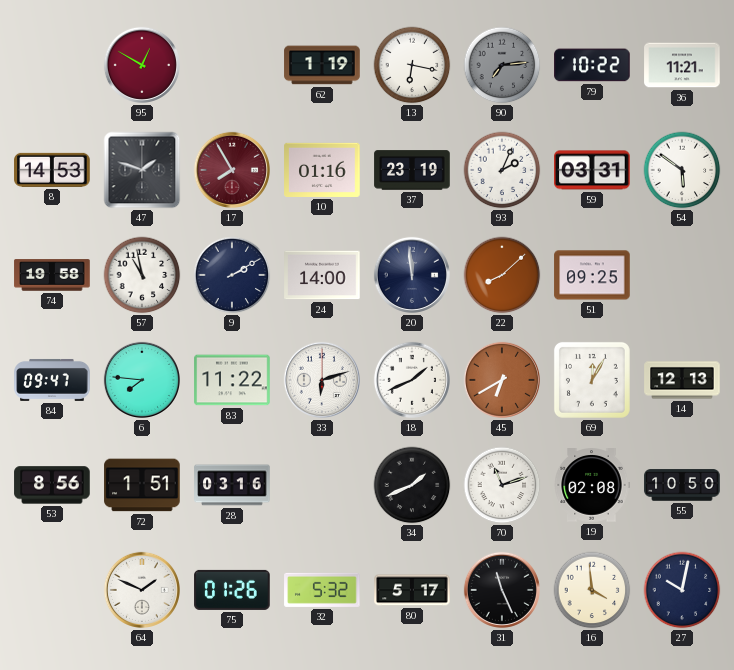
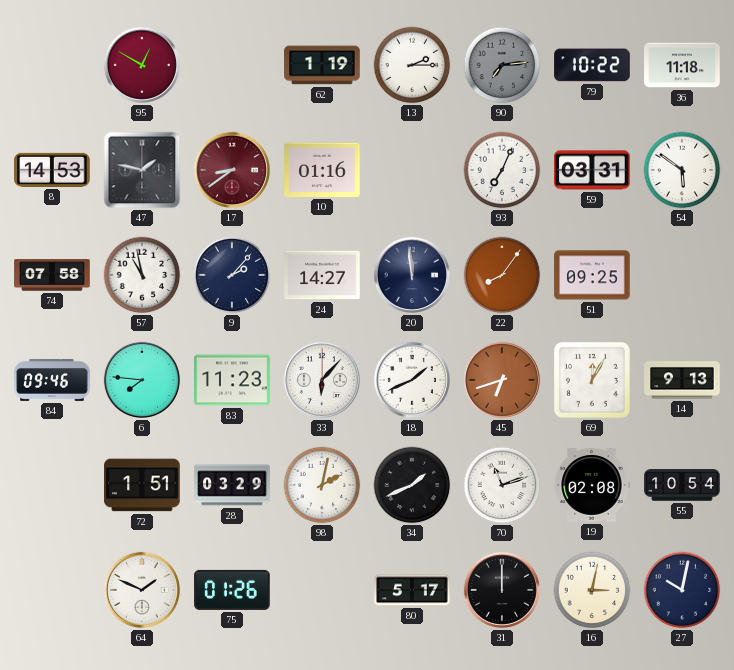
13: 6:17 -> 2:15 (412, 65)
36: 11:21 -> 11:18 (682, 65)
47: 1:48 -> 1:47 (142, 170)
17: 7:55 -> 8:39 (232, 170)
37: 23:19 -> none (412, 170)
93: 2:04 -> 7:04 (502, 170)
74: 19:58 -> 07:58 (52, 275)
9: 2:10 -> 2:07 (232, 275)
24: 14:00 -> 14:27 (322, 275)
22: 8:08 -> 8:06 (502, 275)
84: 09:47 -> 09:46 (52, 380)
83: 11:22 -> 11:23 (232, 380)
33: 6:12 -> 6:07 (322, 380)
45: 6:40 -> 6:42 (502, 380)
14: 12:13 -> 9:13 (682, 380)
53: 8:56 -> none (52, 485)
28: 03:16 -> 03:29 (232, 485)
98: none -> 2:02 (322, 485)
55: 10:50 -> 10:54 (682, 485)
32: 5:32 -> none (322, 590)
31: 11:26 -> 12:00 (502, 590)
16: 3:59 -> 3:02 (592, 590)
